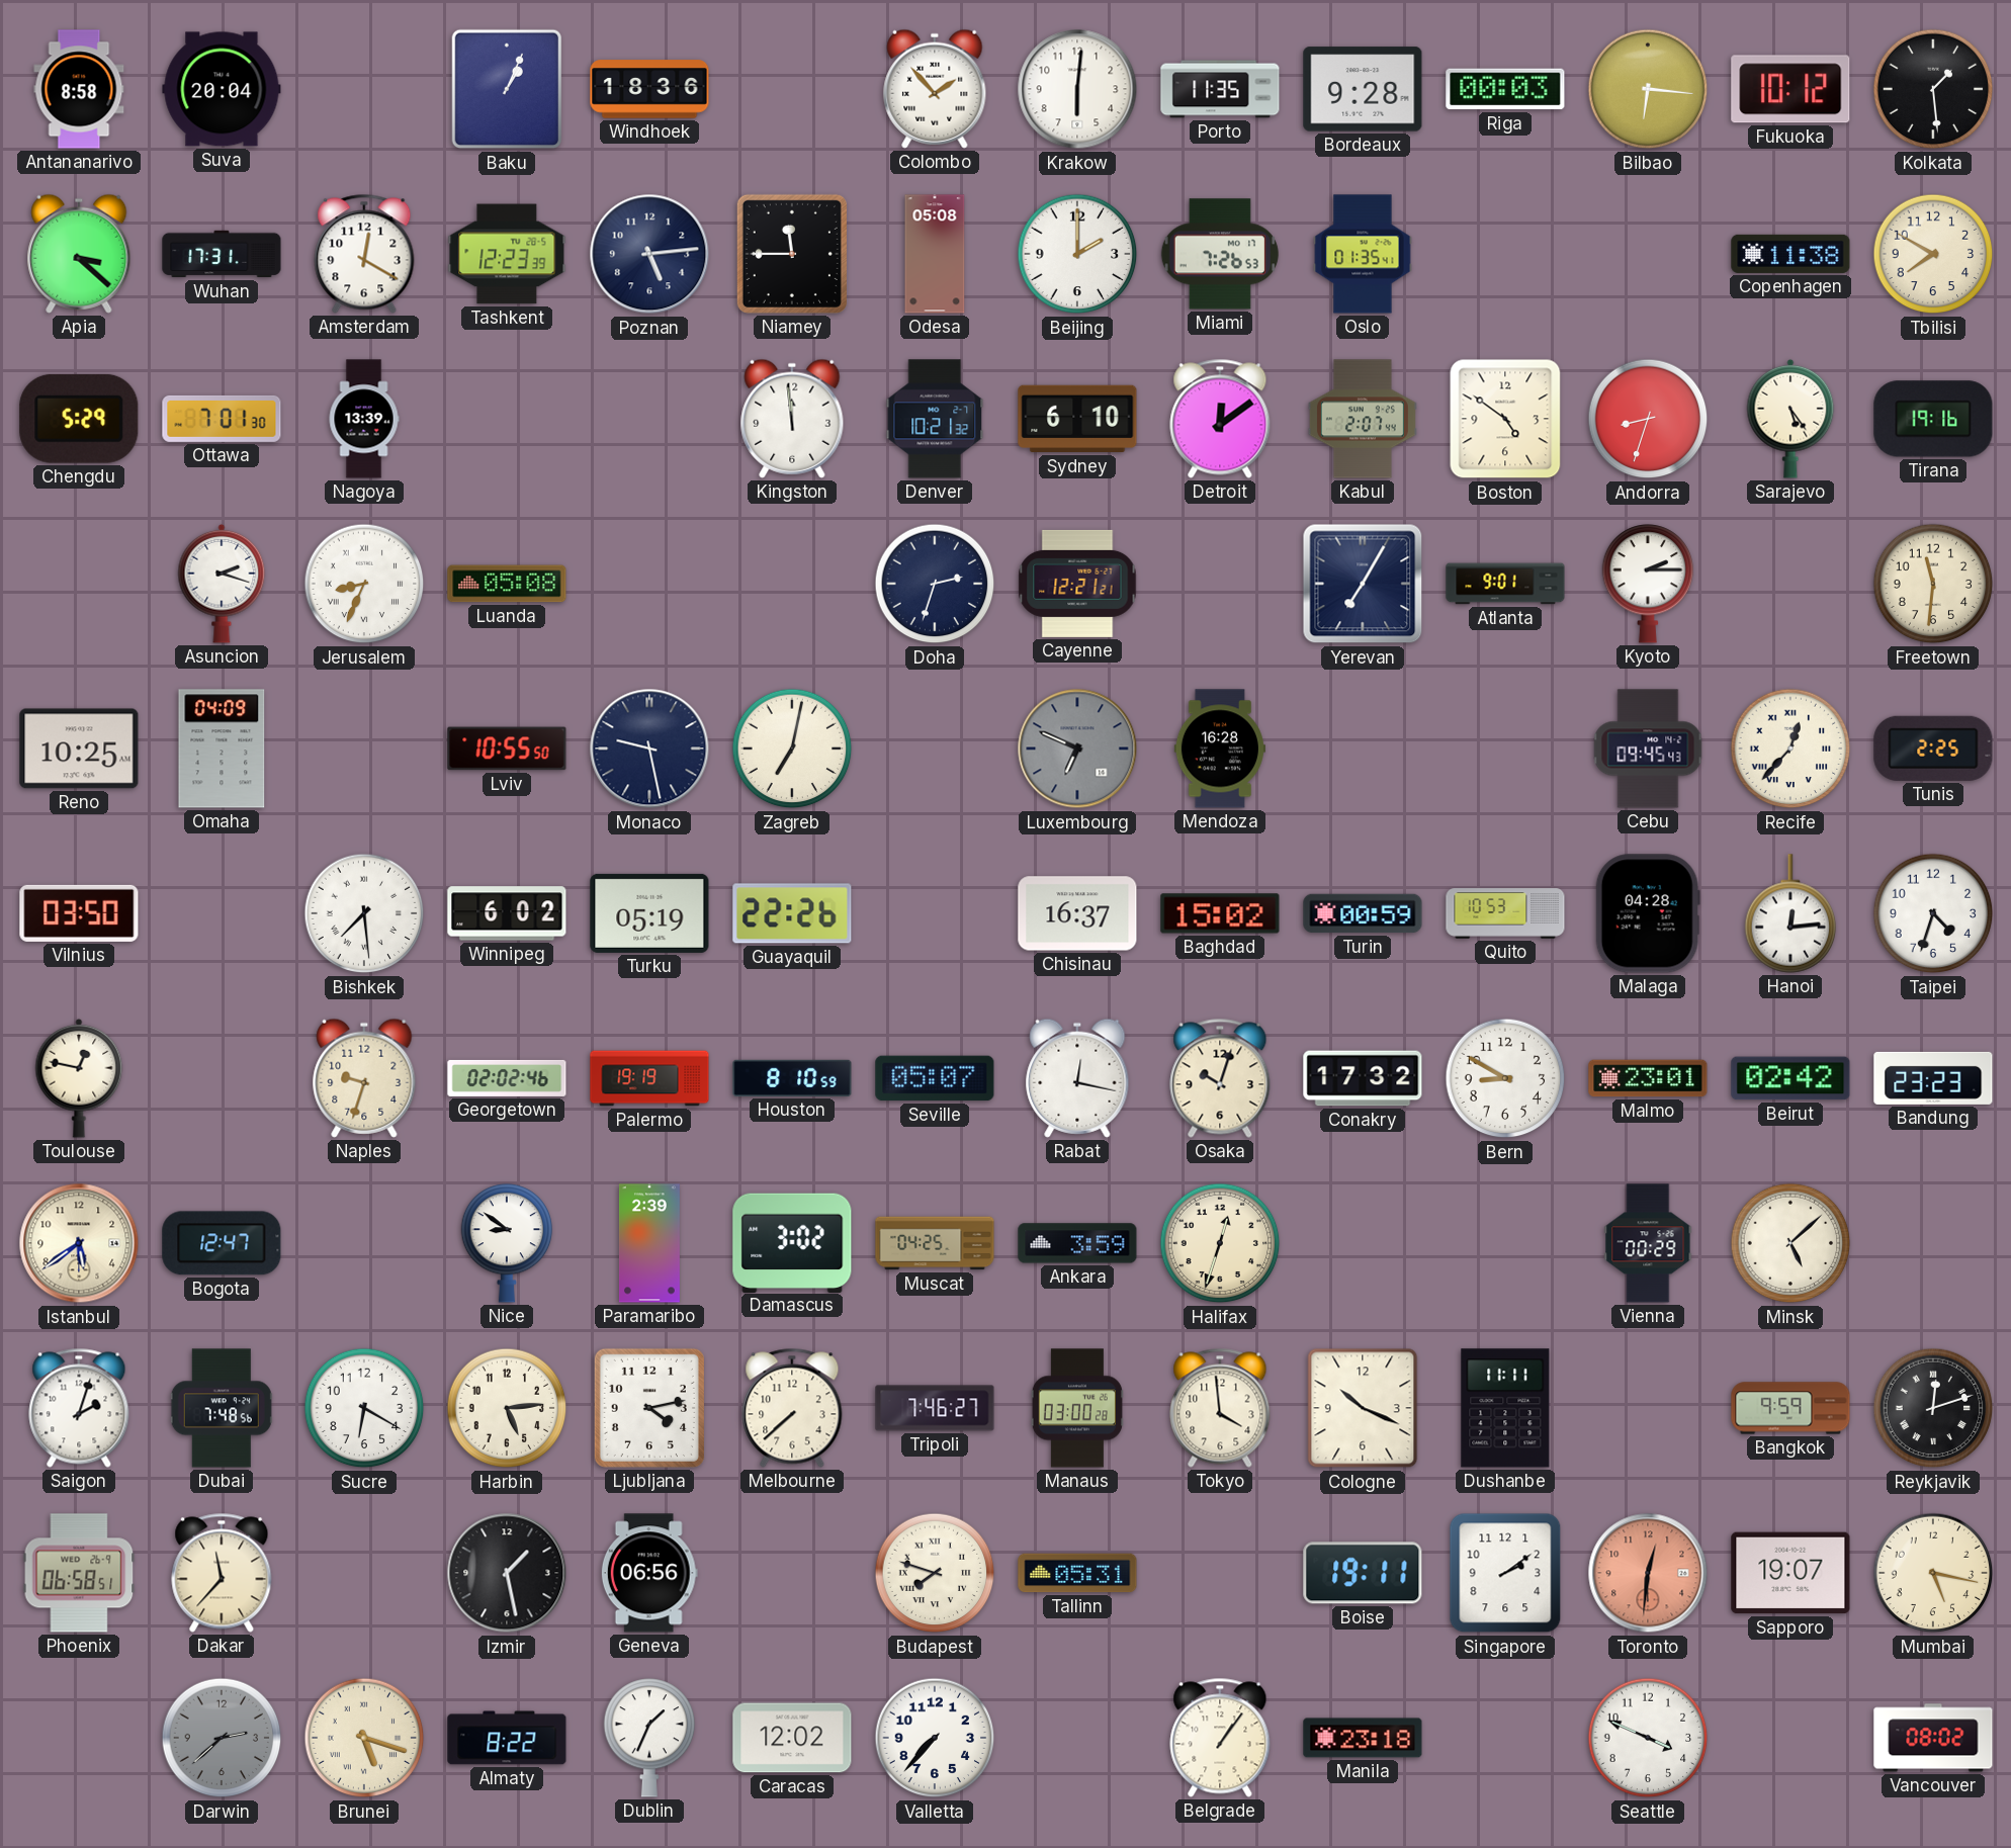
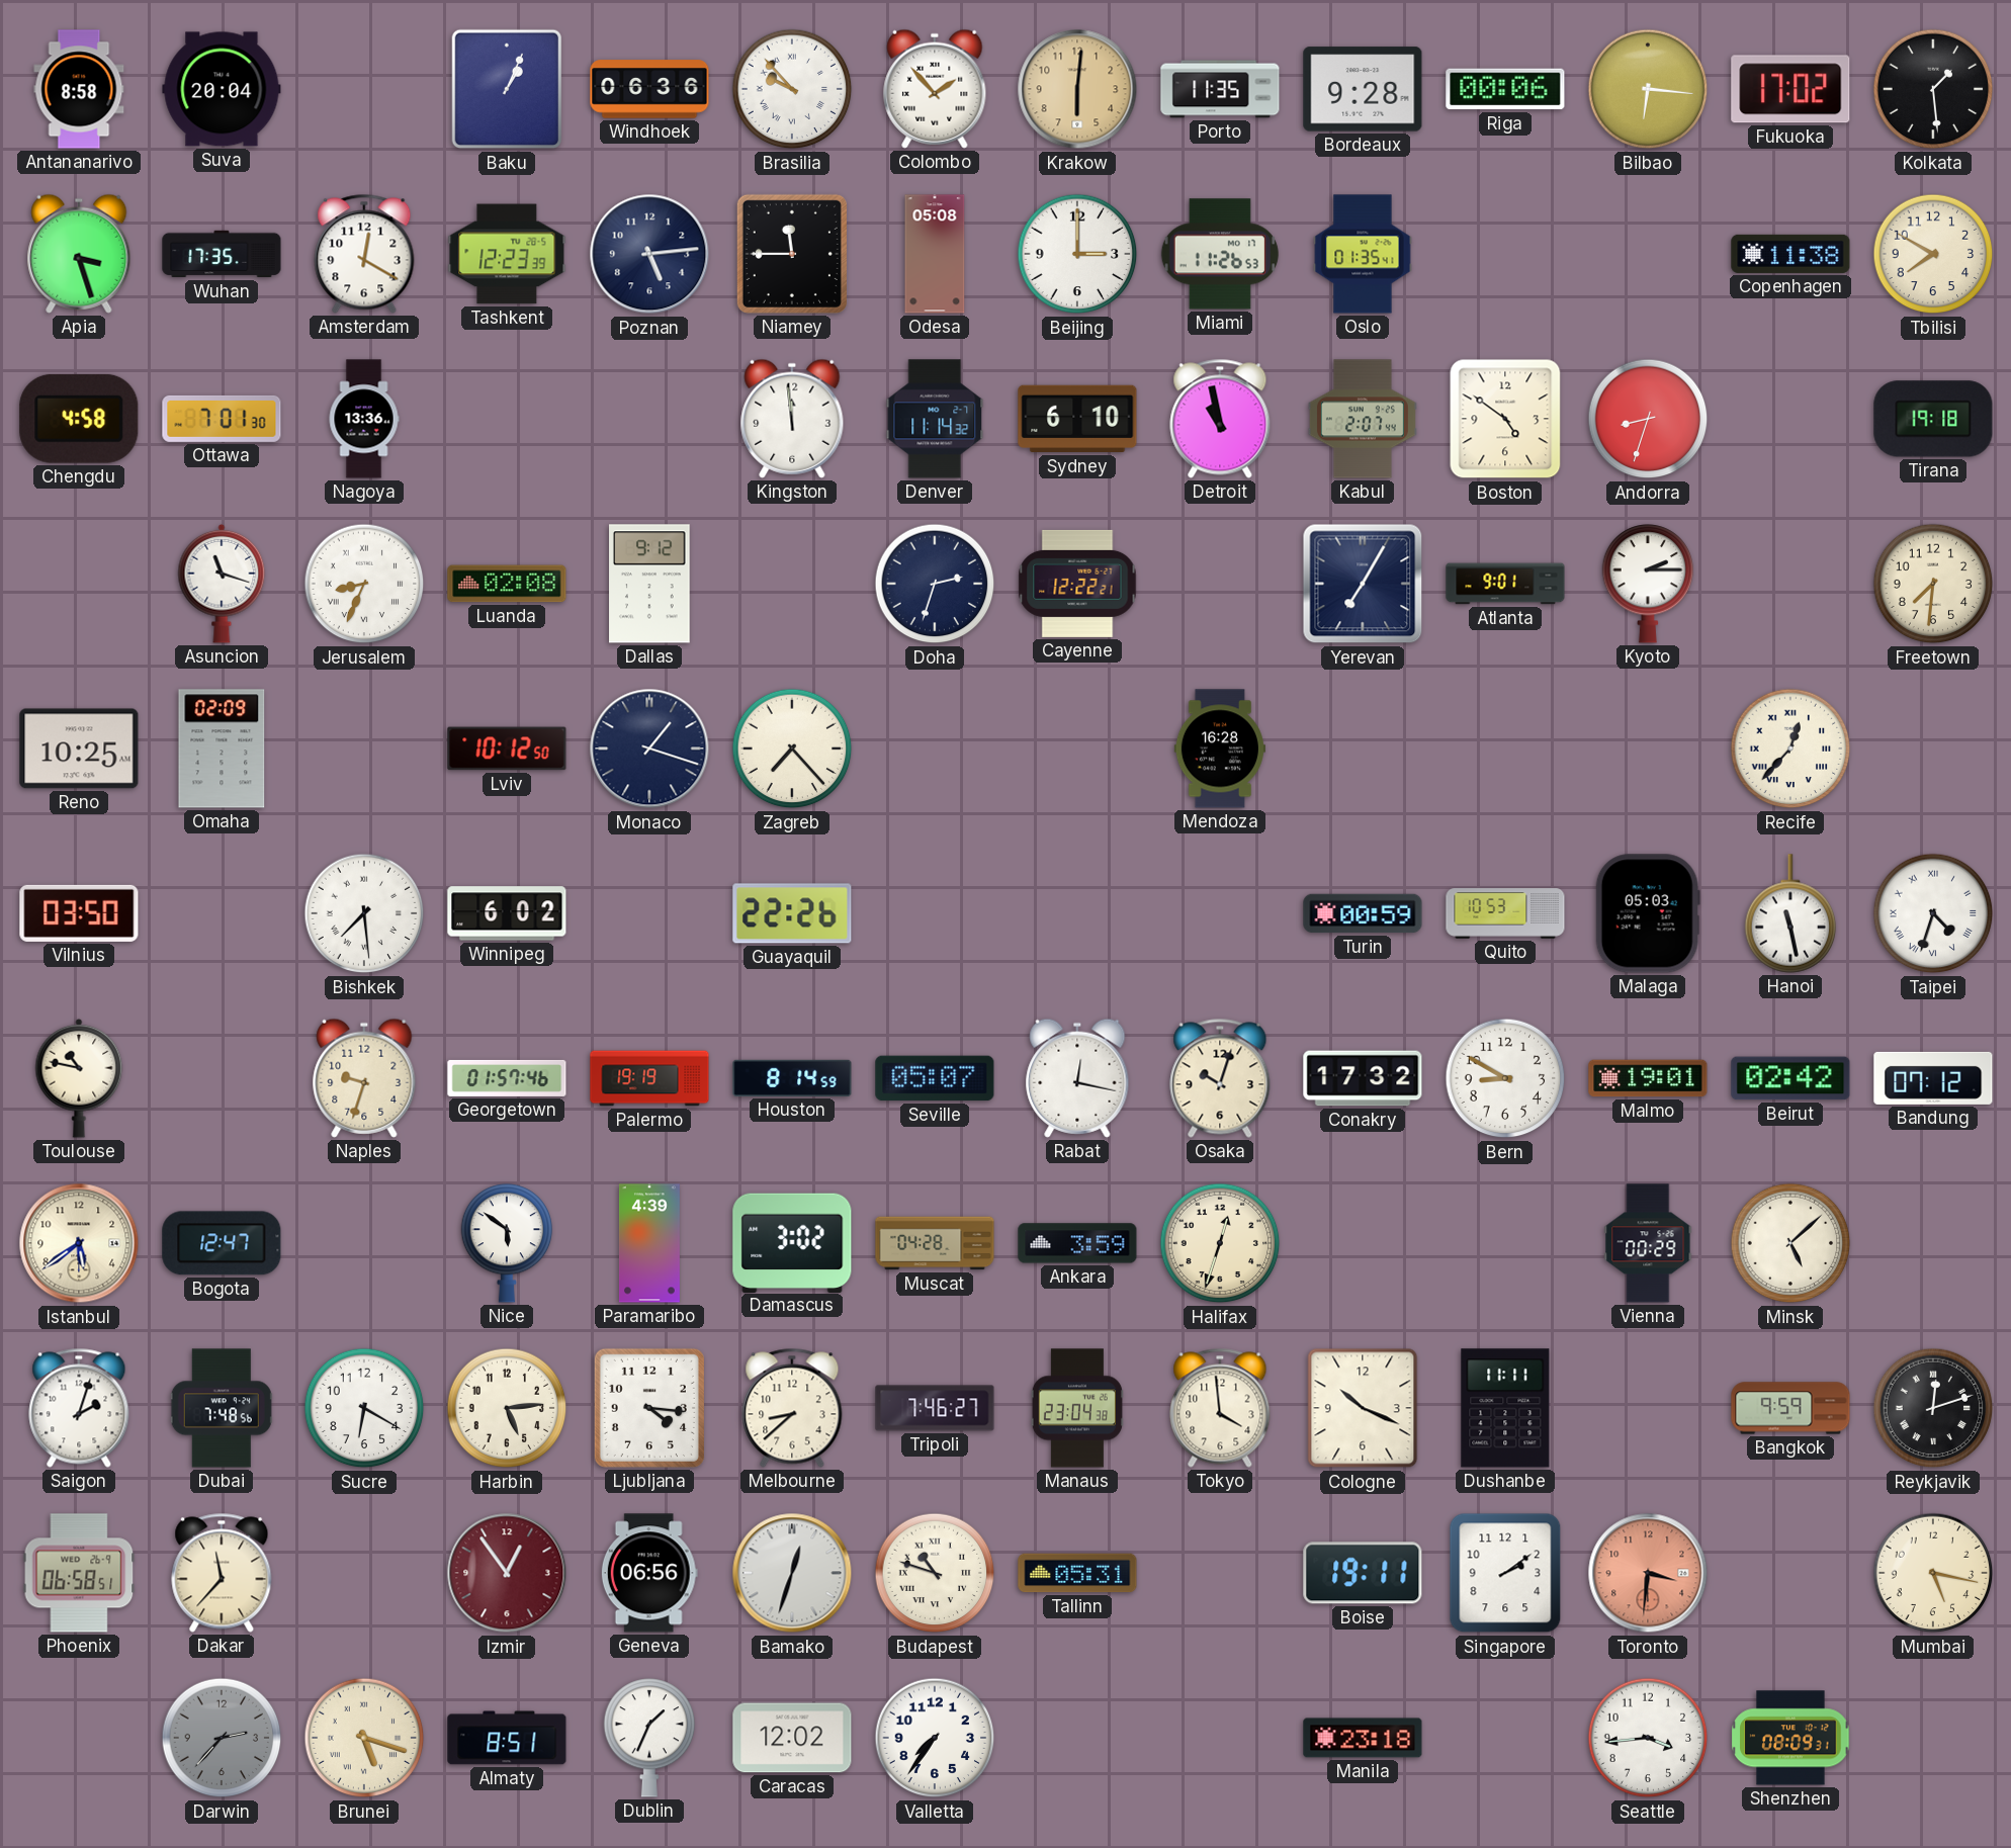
Windhoek: 18:36 -> 06:36 (649, 89)
Brasilia: none -> 9:53 (792, 89)
Krakow dial: white -> champagne (1077, 89)
Riga: 00:03 -> 00:06 (1505, 89)
Fukuoka: 10:12 -> 17:02 (1790, 89)
Apia: 3:22 -> 3:27 (79, 254)
Wuhan: 17:31 -> 17:35 (222, 254)
Beijing: 2:00 -> 3:00 (1077, 254)
Miami: 7:26 -> 11:26 (1220, 254)
Chengdu: 5:29 -> 4:58 (79, 419)
Nagoya: 13:39 -> 13:36 (364, 419)
Denver: 10:21 -> 11:14 (935, 419)
Detroit: 12:09 -> 10:58 (1220, 419)
Sarajevo: 5:24 -> none (1790, 419)
Tirana: 19:16 -> 19:18 (1933, 419)
Asuncion: 2:18 -> 11:18 (222, 584)
Luanda: 05:08 -> 02:08 (507, 584)
Dallas: none -> 9:12 (649, 584)
Cayenne: 12:21 -> 12:22 (1077, 584)
Freetown: 11:31 -> 7:31 (1933, 584)
Omaha: 04:09 -> 02:09 (222, 749)
Lviv: 10:55 -> 10:12 (507, 749)
Monaco: 9:28 -> 1:18 (649, 749)
Zagreb: 7:02 -> 7:23 (792, 749)
Luxembourg: 6:49 -> none (1077, 749)
Cebu: 09:45 -> none (1648, 749)
Tunis: 2:25 -> none (1933, 749)
Turku: 05:19 -> none (649, 913)
Chisinau: 16:37 -> none (1077, 913)
Baghdad: 15:02 -> none (1220, 913)
Malaga: 04:28 -> 05:03 (1648, 913)
Hanoi: 12:14 -> 11:28 (1790, 913)
Taipei numerals: Arabic -> Roman (1933, 913)
Toulouse: 12:47 -> 10:47 (79, 1078)
Georgetown: 02:02 -> 01:57 (507, 1078)
Houston: 8:10 -> 8:14 (792, 1078)
Malmo: 23:01 -> 19:01 (1648, 1078)
Bandung: 23:23 -> 07:12 (1933, 1078)
Nice: 8:51 -> 5:51 (507, 1243)
Paramaribo: 2:39 -> 4:39 (649, 1243)
Muscat: 04:25 -> 04:28 (935, 1243)
Ljubljana: 4:13 -> 4:16 (649, 1408)
Melbourne: 7:38 -> 8:38 (792, 1408)
Manaus: 03:00 -> 23:04 (1077, 1408)
Izmir: 1:28 -> 12:54 (507, 1573)
Izmir dial: black -> burgundy (507, 1573)
Bamako: none -> 12:33 (792, 1573)
Budapest: 7:48 -> 10:48 (935, 1573)
Toronto: 12:31 -> 3:31 (1648, 1573)
Sapporo: 19:07 -> none (1790, 1573)
Darwin: 2:38 -> 2:37 (222, 1738)
Almaty: 8:22 -> 8:51 (507, 1738)
Valletta: 7:37 -> 7:36 (935, 1738)
Belgrade: 1:06 -> none (1220, 1738)
Seattle: 3:49 -> 3:44 (1648, 1738)
Shenzhen: none -> 08:09 (1790, 1738)
Vancouver: 08:02 -> none (1933, 1738)
